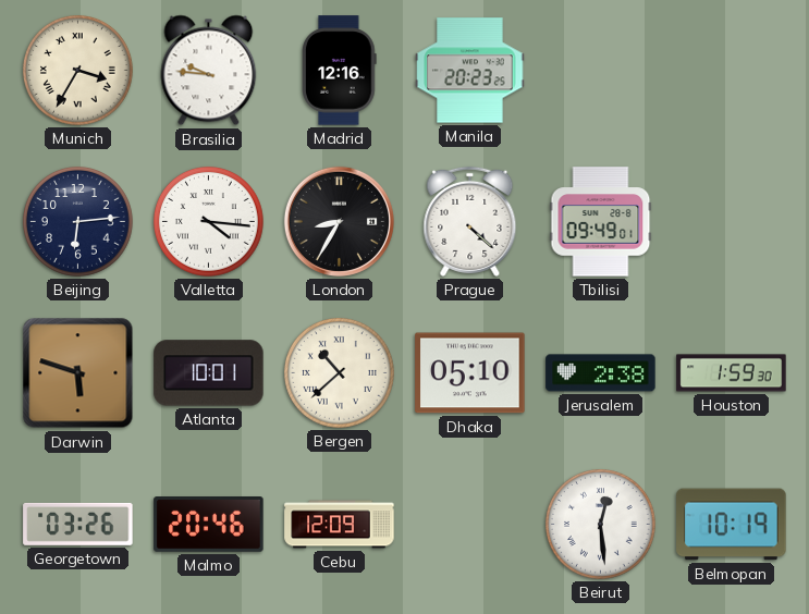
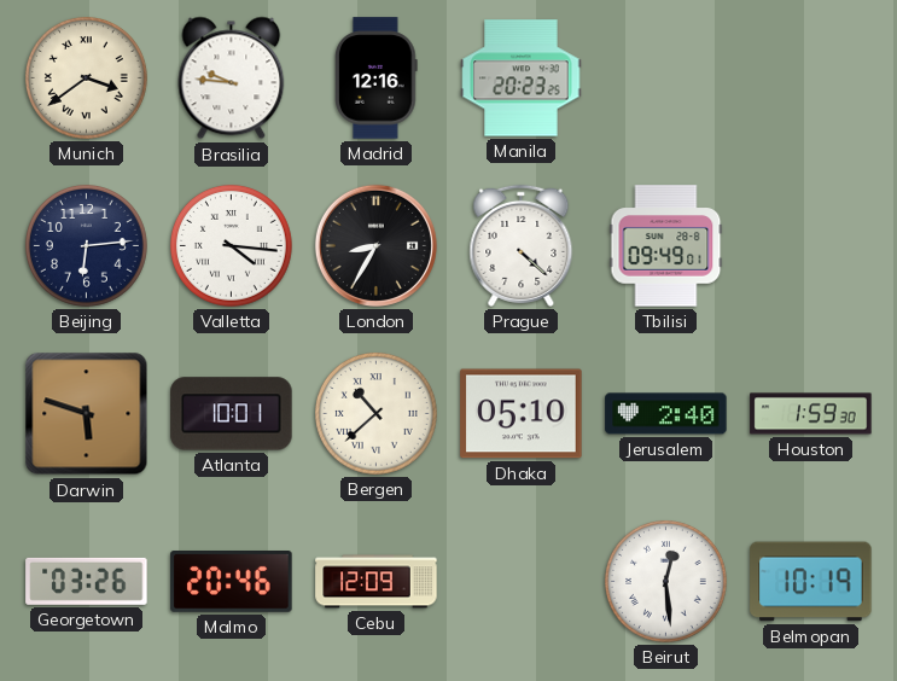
Munich: 3:35 -> 3:39 (87, 78)
Jerusalem: 2:38 -> 2:40 (666, 414)
